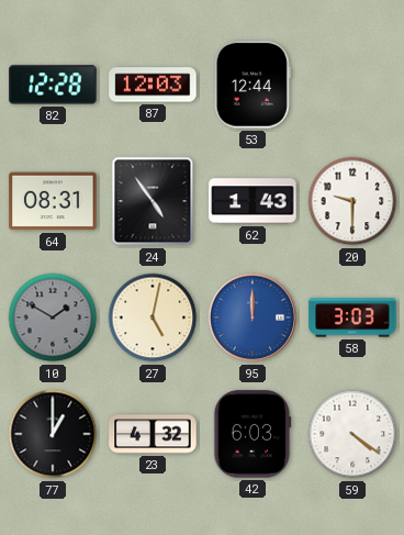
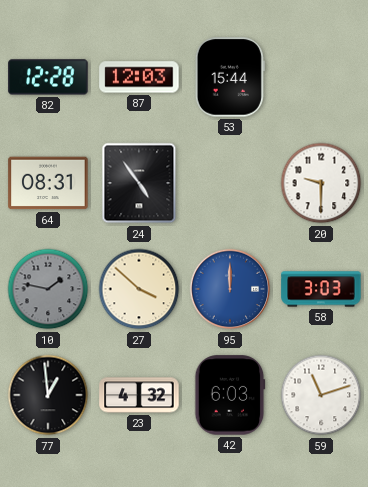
53: 12:44 -> 15:44 (230, 77)
62: 1:43 -> none (252, 201)
10: 1:50 -> 1:47 (48, 289)
27: 5:02 -> 3:52 (139, 289)
77: 1:00 -> 12:59 (48, 395)
59: 4:21 -> 11:12 (321, 395)
